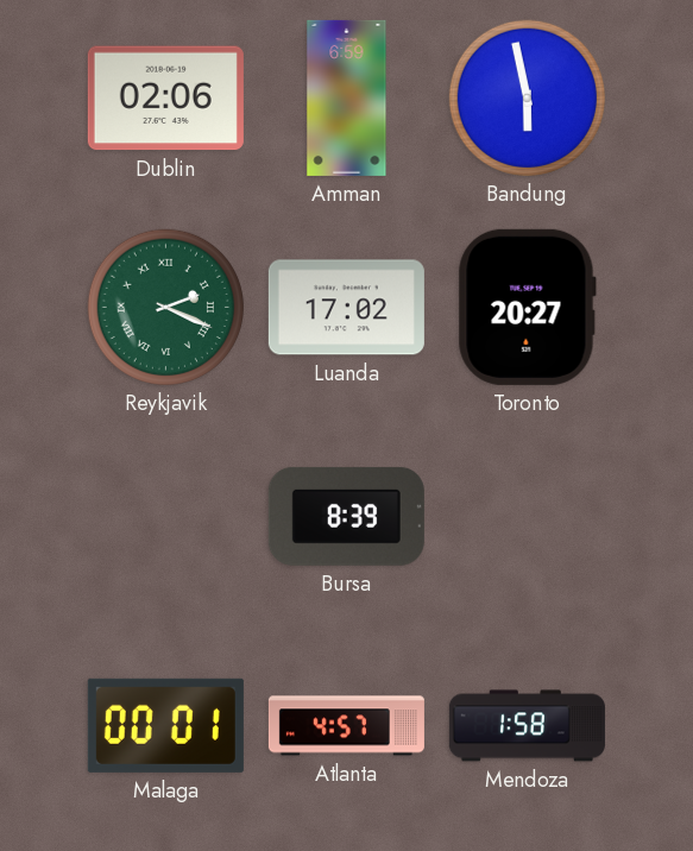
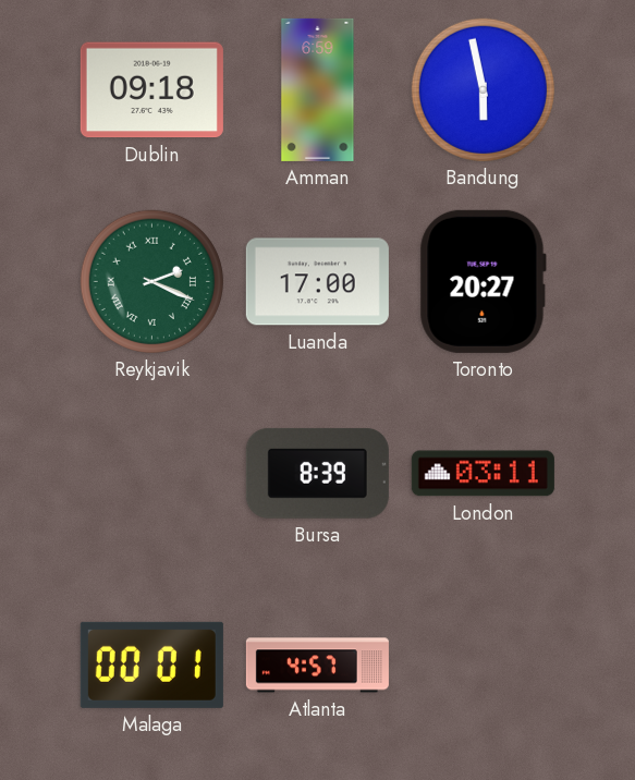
Dublin: 02:06 -> 09:18 (151, 90)
Luanda: 17:02 -> 17:00 (317, 282)
London: none -> 03:11 (483, 474)
Mendoza: 1:58 -> none (527, 726)
